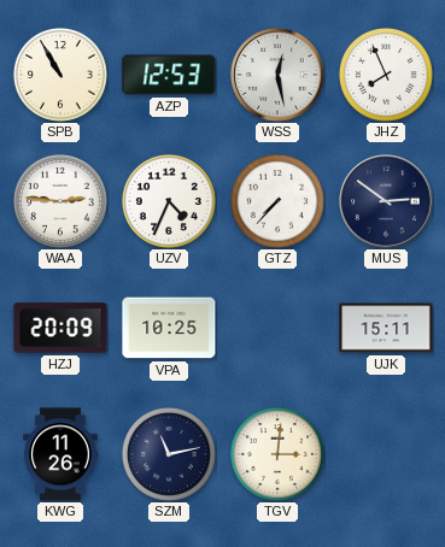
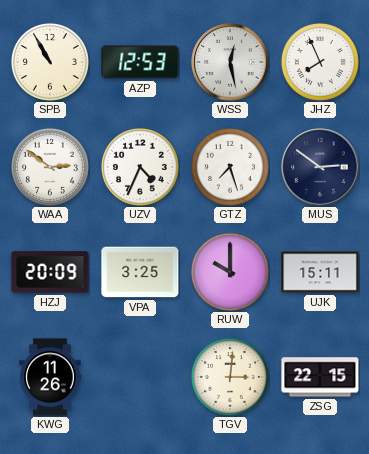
WAA: 2:46 -> 2:51 (50, 167)
GTZ: 7:37 -> 7:27 (230, 167)
VPA: 10:25 -> 3:25 (140, 272)
RUW: none -> 10:00 (230, 272)
SZM: 11:13 -> none (169, 454)
ZSG: none -> 22:15 (320, 377)
